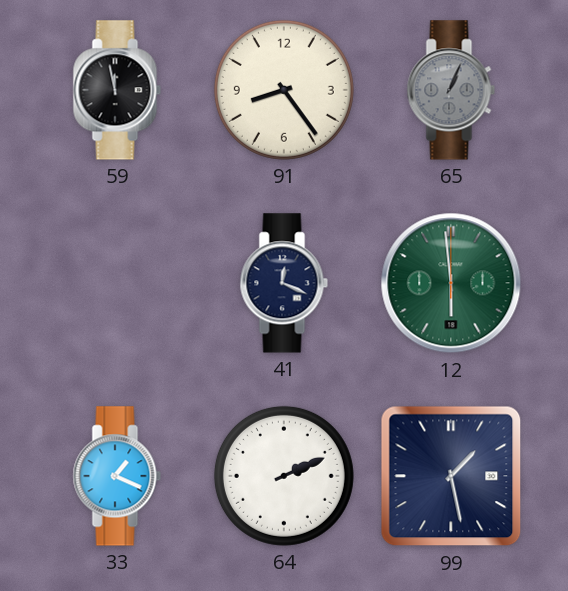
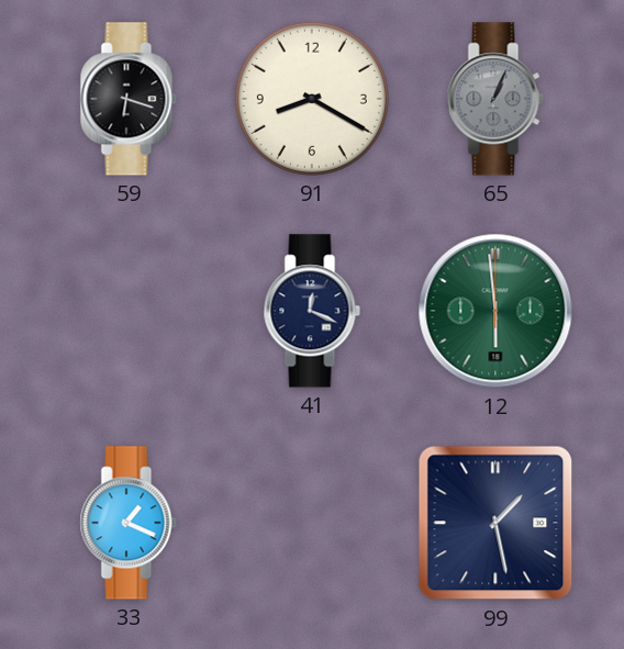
59: 11:58 -> 6:18 (129, 99)
91: 8:24 -> 8:20 (312, 99)
64: 2:11 -> none (284, 476)
